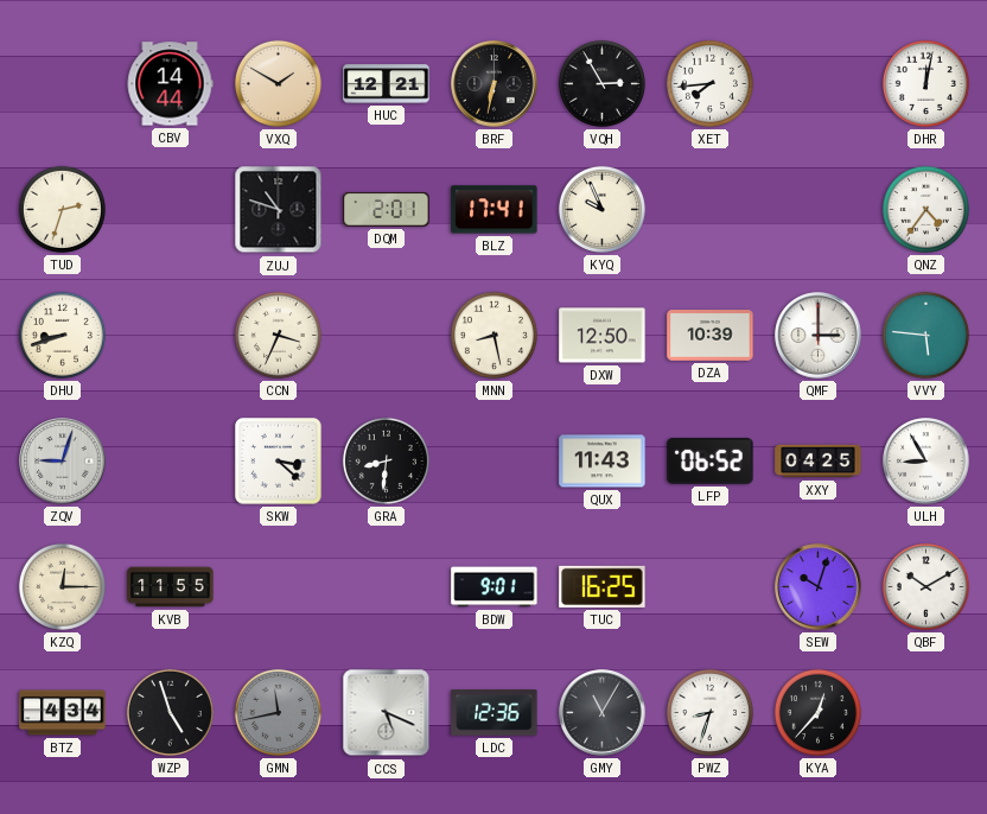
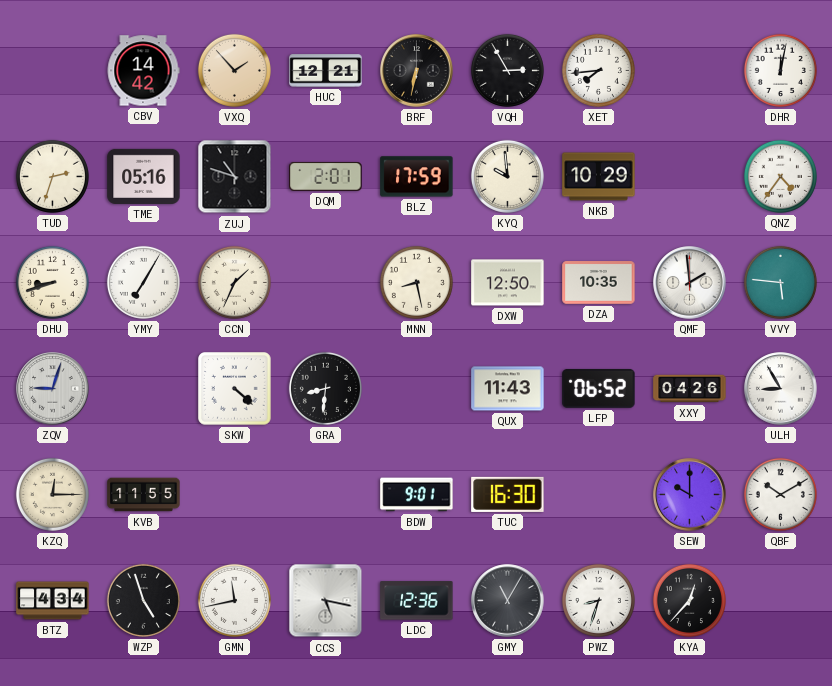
CBV: 14:44 -> 14:42 (143, 71)
VXQ: 1:50 -> 1:53 (234, 70)
TME: none -> 05:16 (144, 176)
BLZ: 17:41 -> 17:59 (417, 177)
KYQ: 9:56 -> 9:59 (507, 176)
NKB: none -> 10:29 (599, 177)
YMY: none -> 7:05 (143, 282)
CCN: 3:34 -> 1:34 (234, 282)
DZA: 10:39 -> 10:35 (599, 283)
QMF: 3:00 -> 1:59 (690, 283)
SKW: 3:22 -> 4:22 (235, 389)
XXY: 04:25 -> 04:26 (690, 389)
TUC: 16:25 -> 16:30 (508, 494)
SEW: 10:03 -> 10:00 (690, 495)
GMN dial: grey -> white (234, 600)
CCS: 5:19 -> 5:17 (326, 601)
